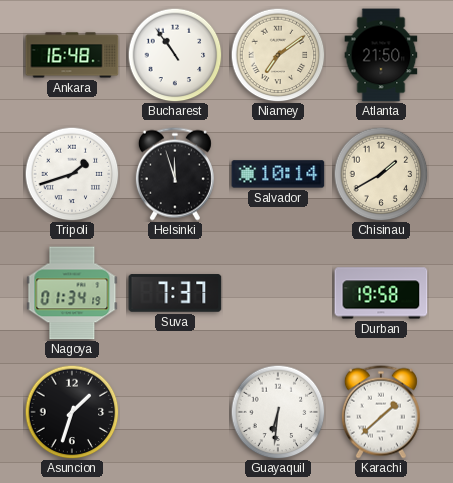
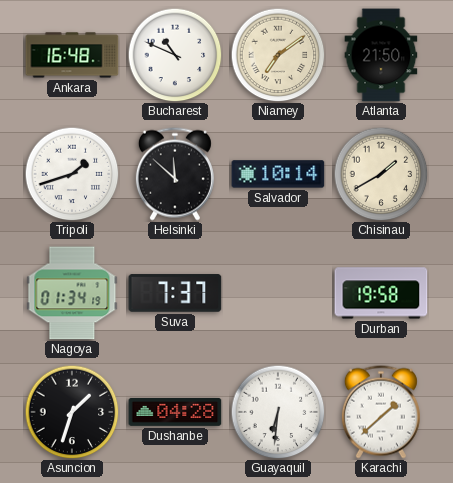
Bucharest: 10:54 -> 10:49 (175, 55)
Helsinki: 11:57 -> 11:52 (175, 174)
Dushanbe: none -> 04:28 (175, 412)
